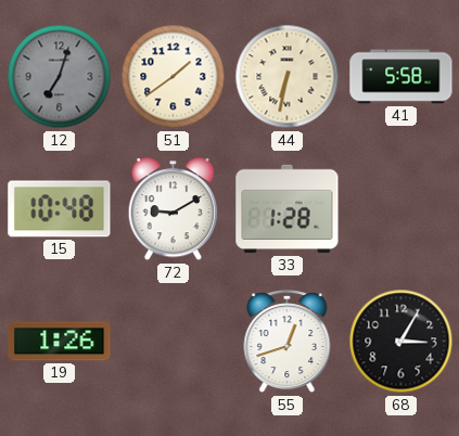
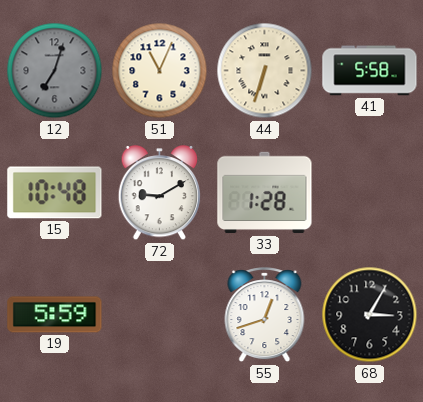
51: 1:39 -> 11:04 (160, 71)
44: 6:32 -> 6:33 (265, 71)
19: 1:26 -> 5:59 (55, 315)
